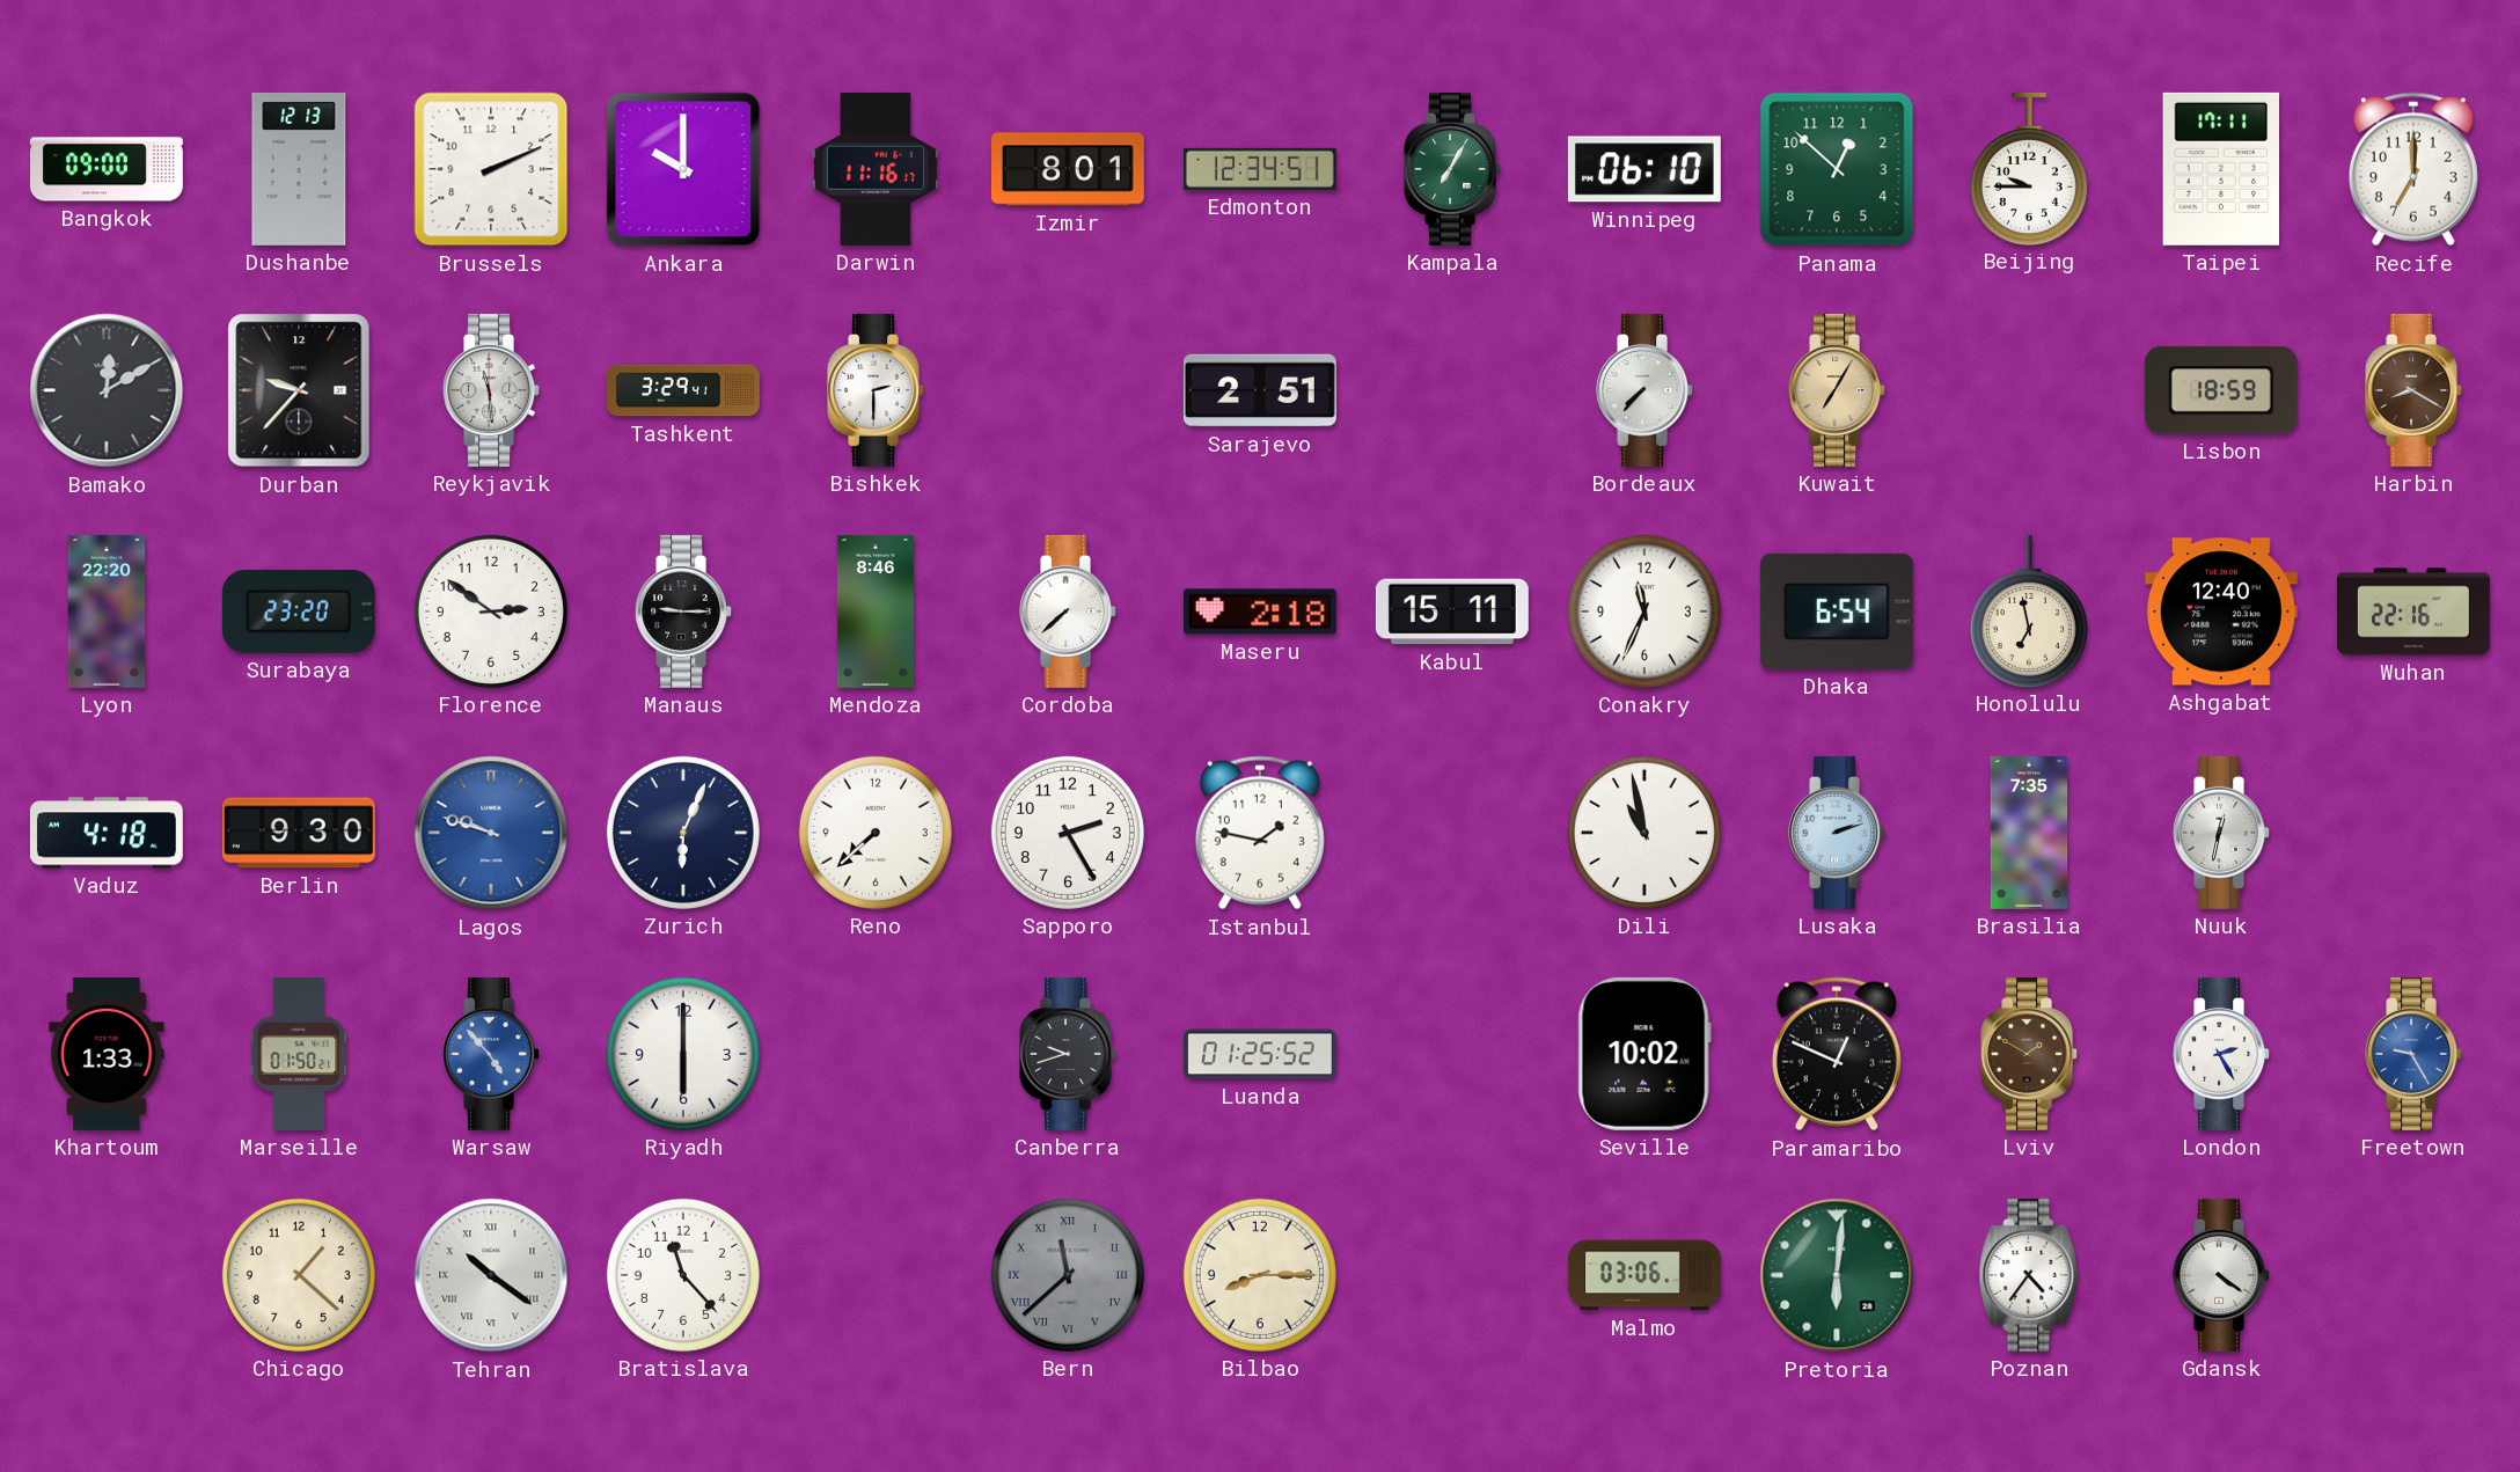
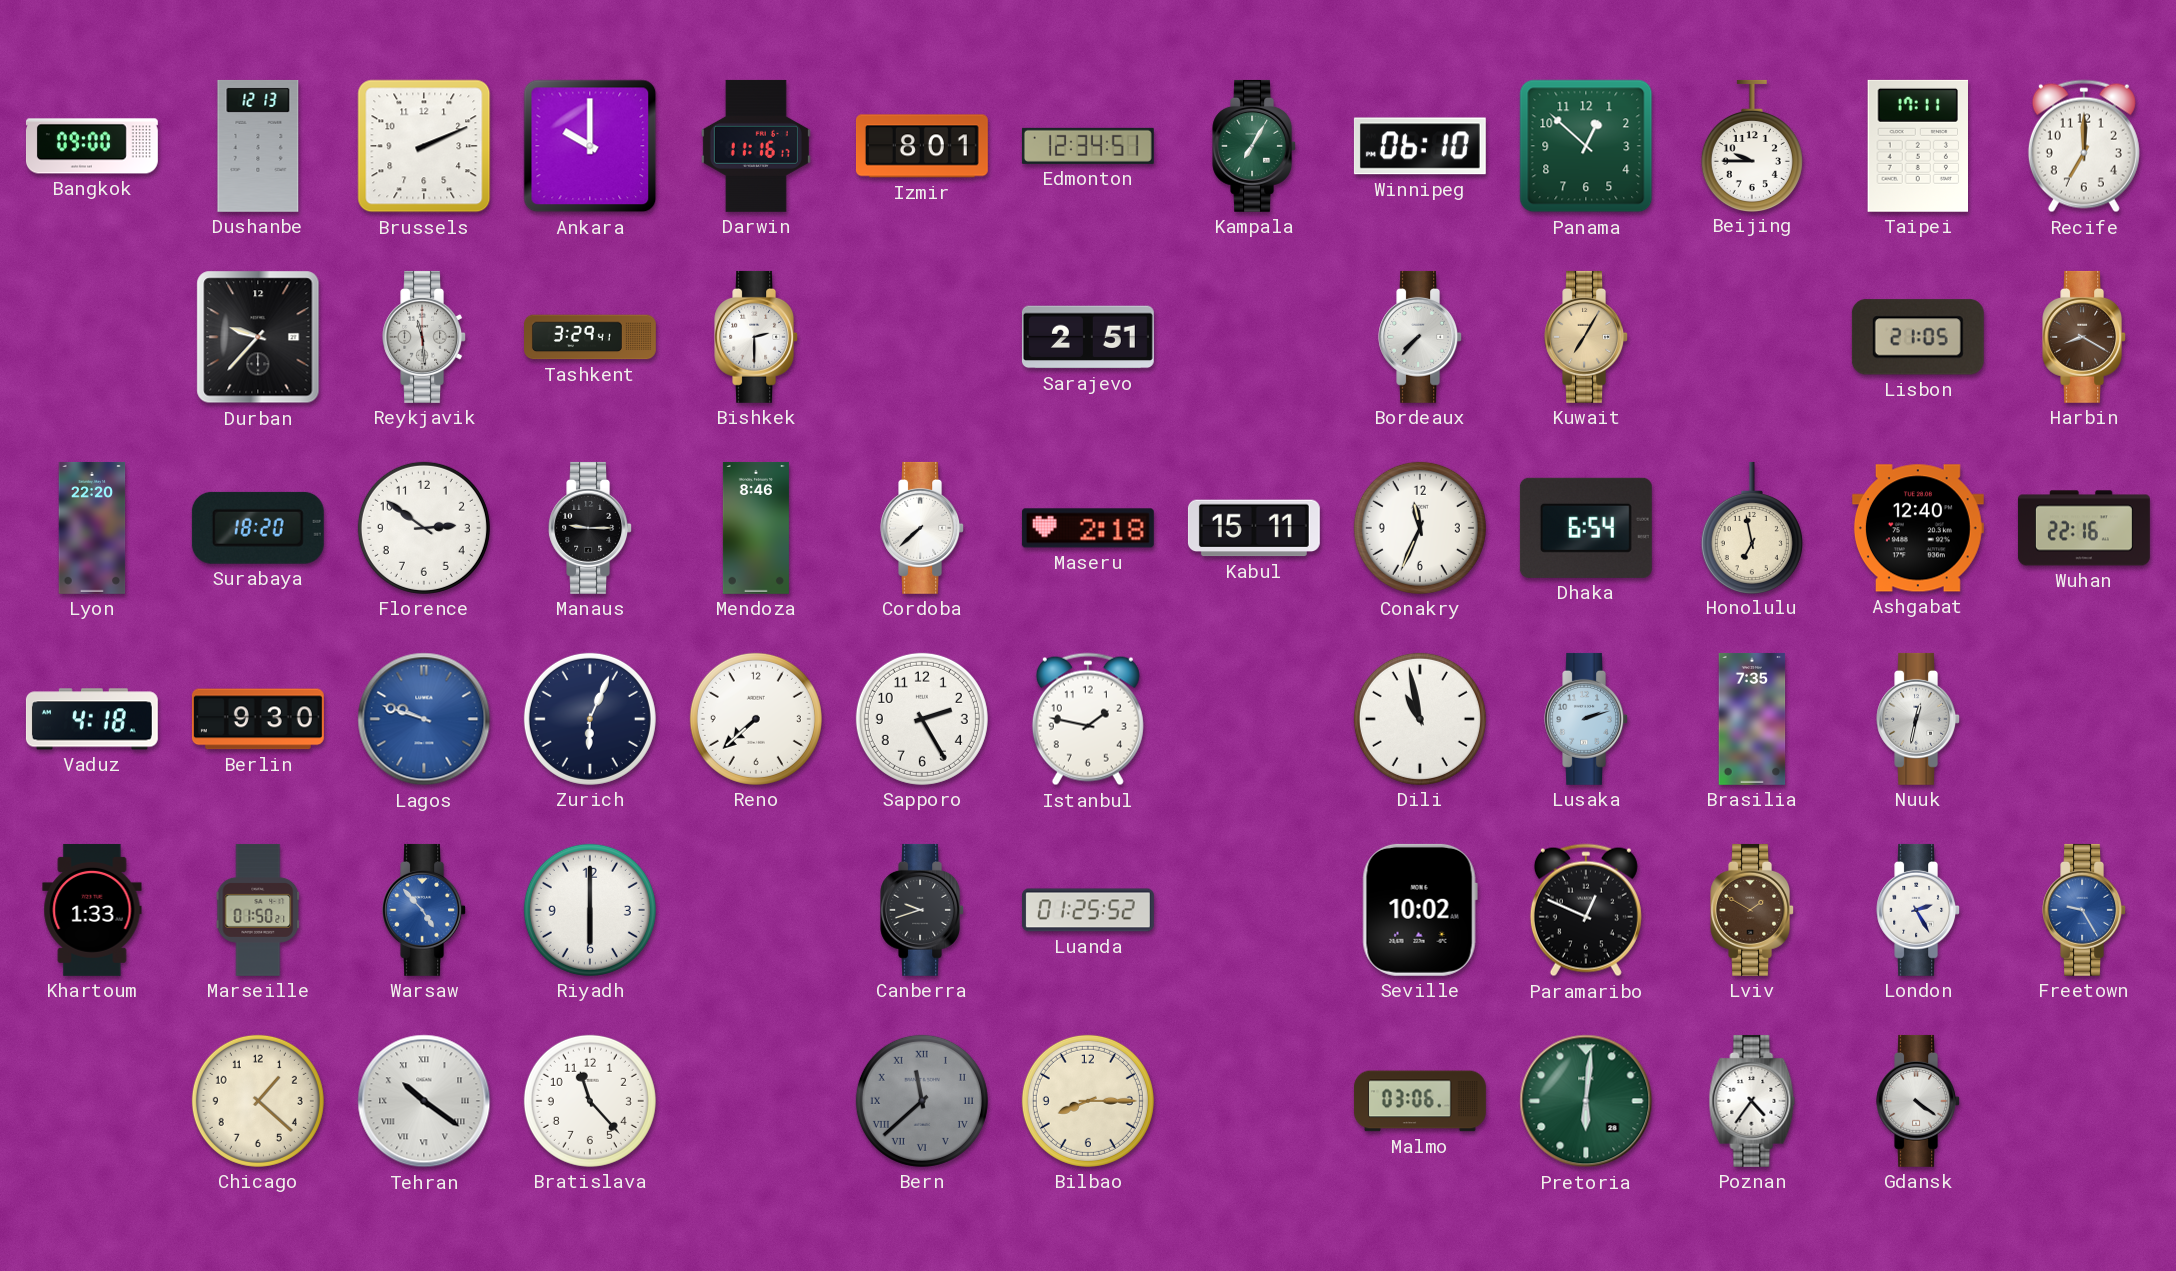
Bamako: 12:10 -> none (107, 390)
Lisbon: 18:59 -> 21:05 (1918, 337)
Surabaya: 23:20 -> 18:20 (258, 528)
